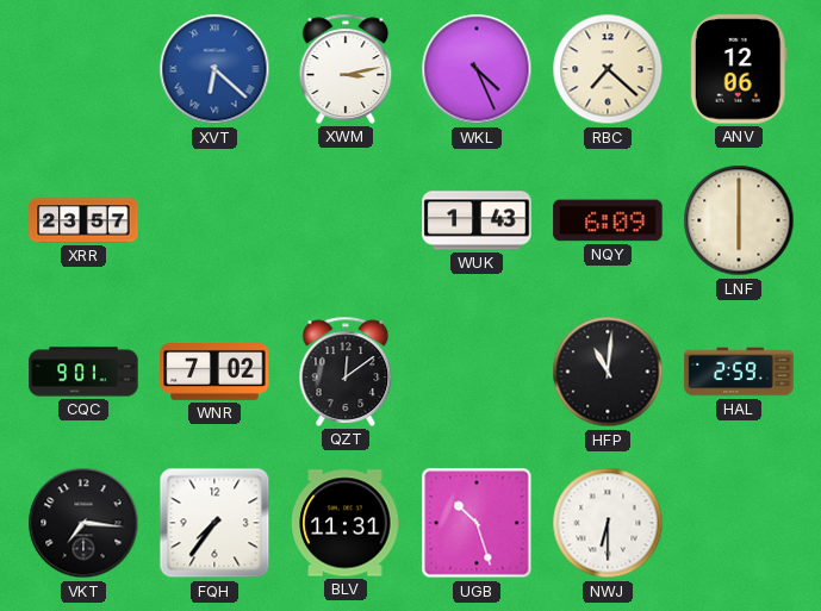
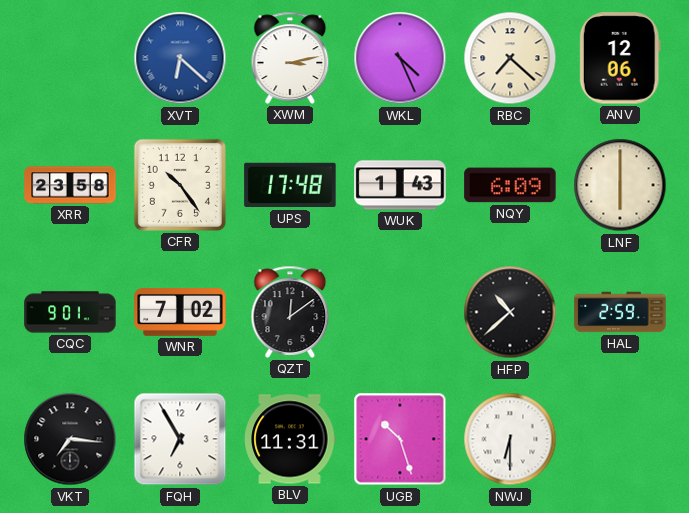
XRR: 23:57 -> 23:58 (70, 185)
CFR: none -> 10:24 (180, 185)
UPS: none -> 17:48 (290, 185)
HFP: 11:01 -> 10:38 (510, 312)
FQH: 7:36 -> 6:55 (180, 439)
